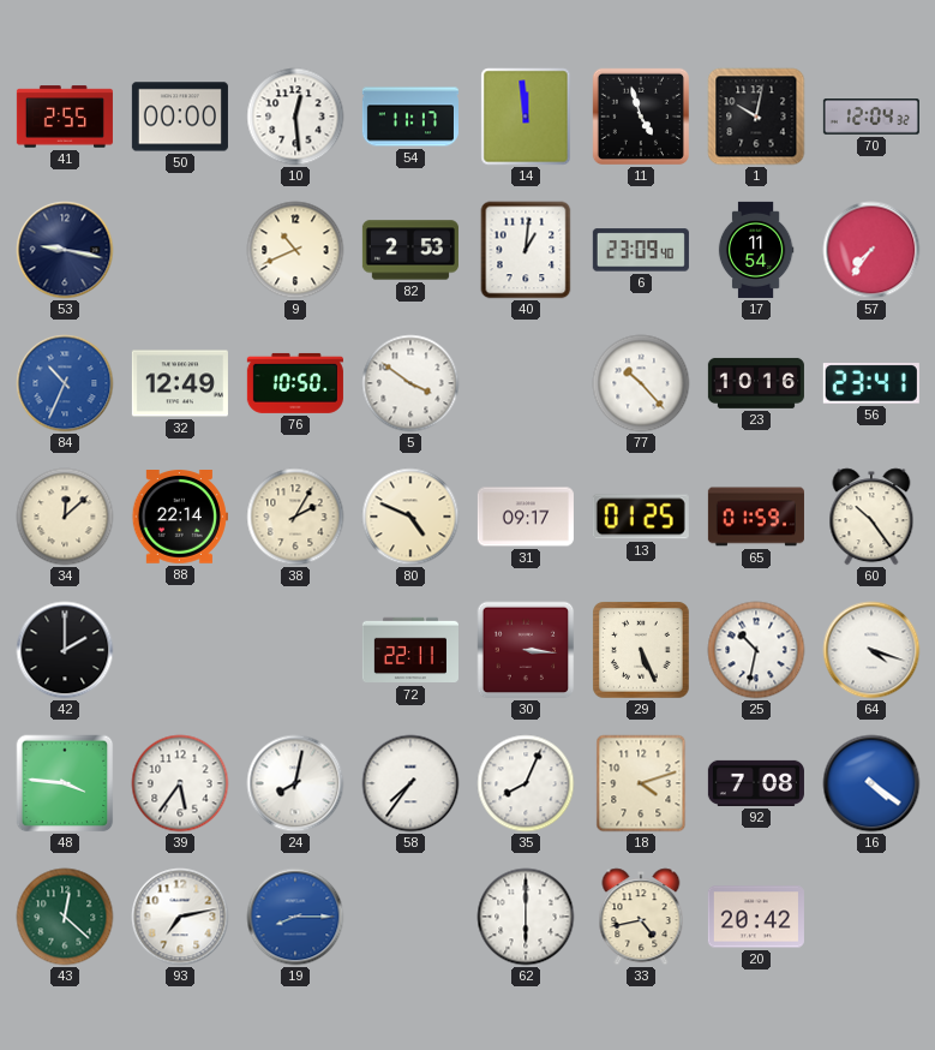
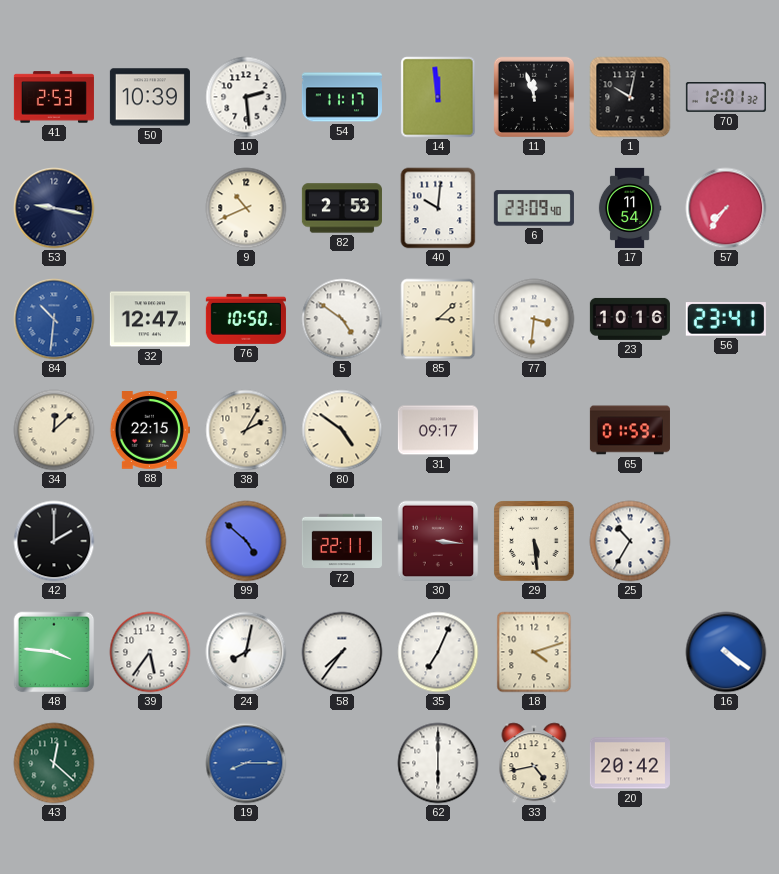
41: 2:55 -> 2:53 (54, 97)
50: 00:00 -> 10:39 (150, 97)
10: 12:29 -> 2:29 (246, 97)
11: 4:57 -> 11:57 (534, 97)
70: 12:04 -> 12:01 (726, 97)
40: 1:01 -> 10:01 (438, 208)
84: 10:34 -> 10:31 (54, 319)
32: 12:49 -> 12:47 (150, 319)
5: 3:51 -> 4:51 (342, 319)
85: none -> 3:08 (438, 319)
77: 10:23 -> 3:31 (534, 319)
88: 22:14 -> 22:15 (150, 431)
80: 4:49 -> 4:51 (342, 430)
13: 01:25 -> none (641, 517)
60: 10:24 -> none (871, 517)
99: none -> 4:52 (246, 541)
29: 5:26 -> 5:29 (534, 541)
25: 10:32 -> 10:35 (630, 541)
64: 4:18 -> none (871, 650)
35: 8:04 -> 7:04 (438, 652)
92: 7:08 -> none (756, 783)
93: 7:13 -> none (180, 917)
